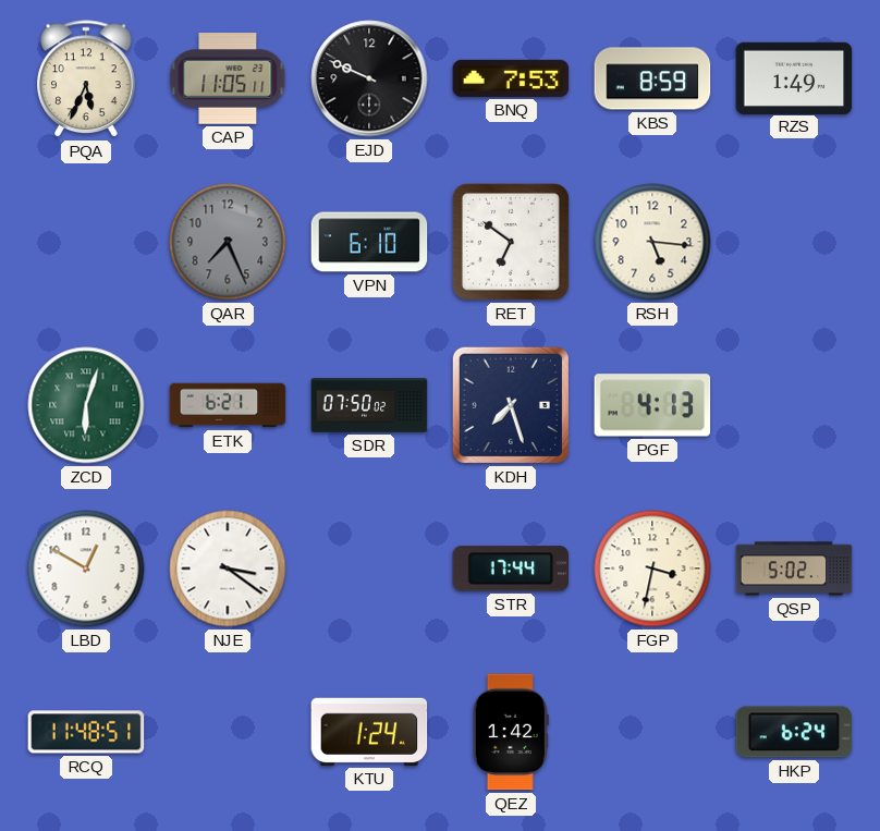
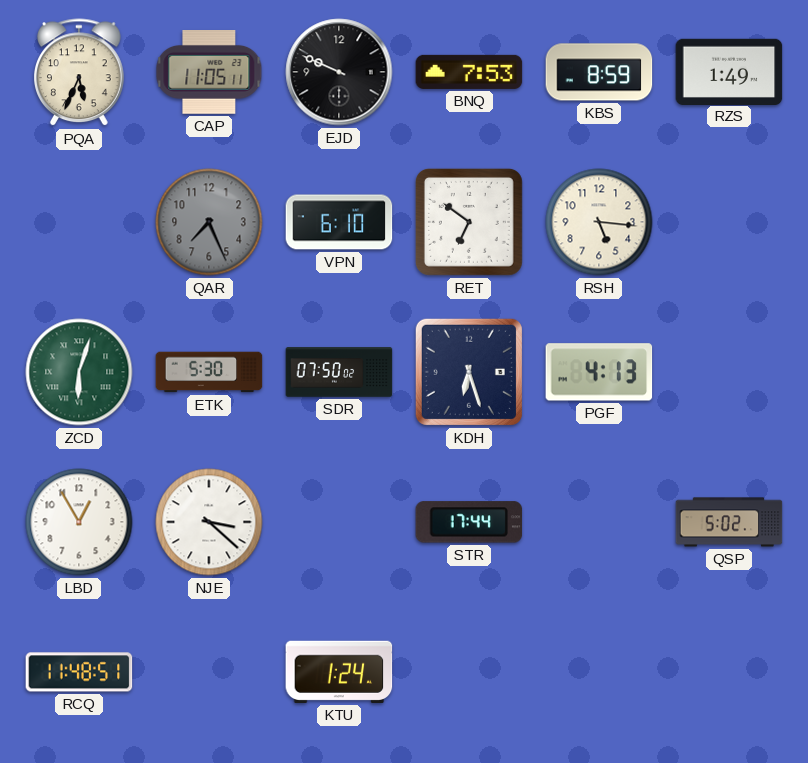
ETK: 6:21 -> 5:30 (209, 372)
KDH: 7:27 -> 6:27 (469, 372)
LBD: 12:50 -> 12:55 (79, 522)
NJE: 3:21 -> 3:22 (209, 522)
FGP: 3:32 -> none (652, 569)
QEZ: 1:42 -> none (511, 732)
HKP: 6:24 -> none (794, 732)
